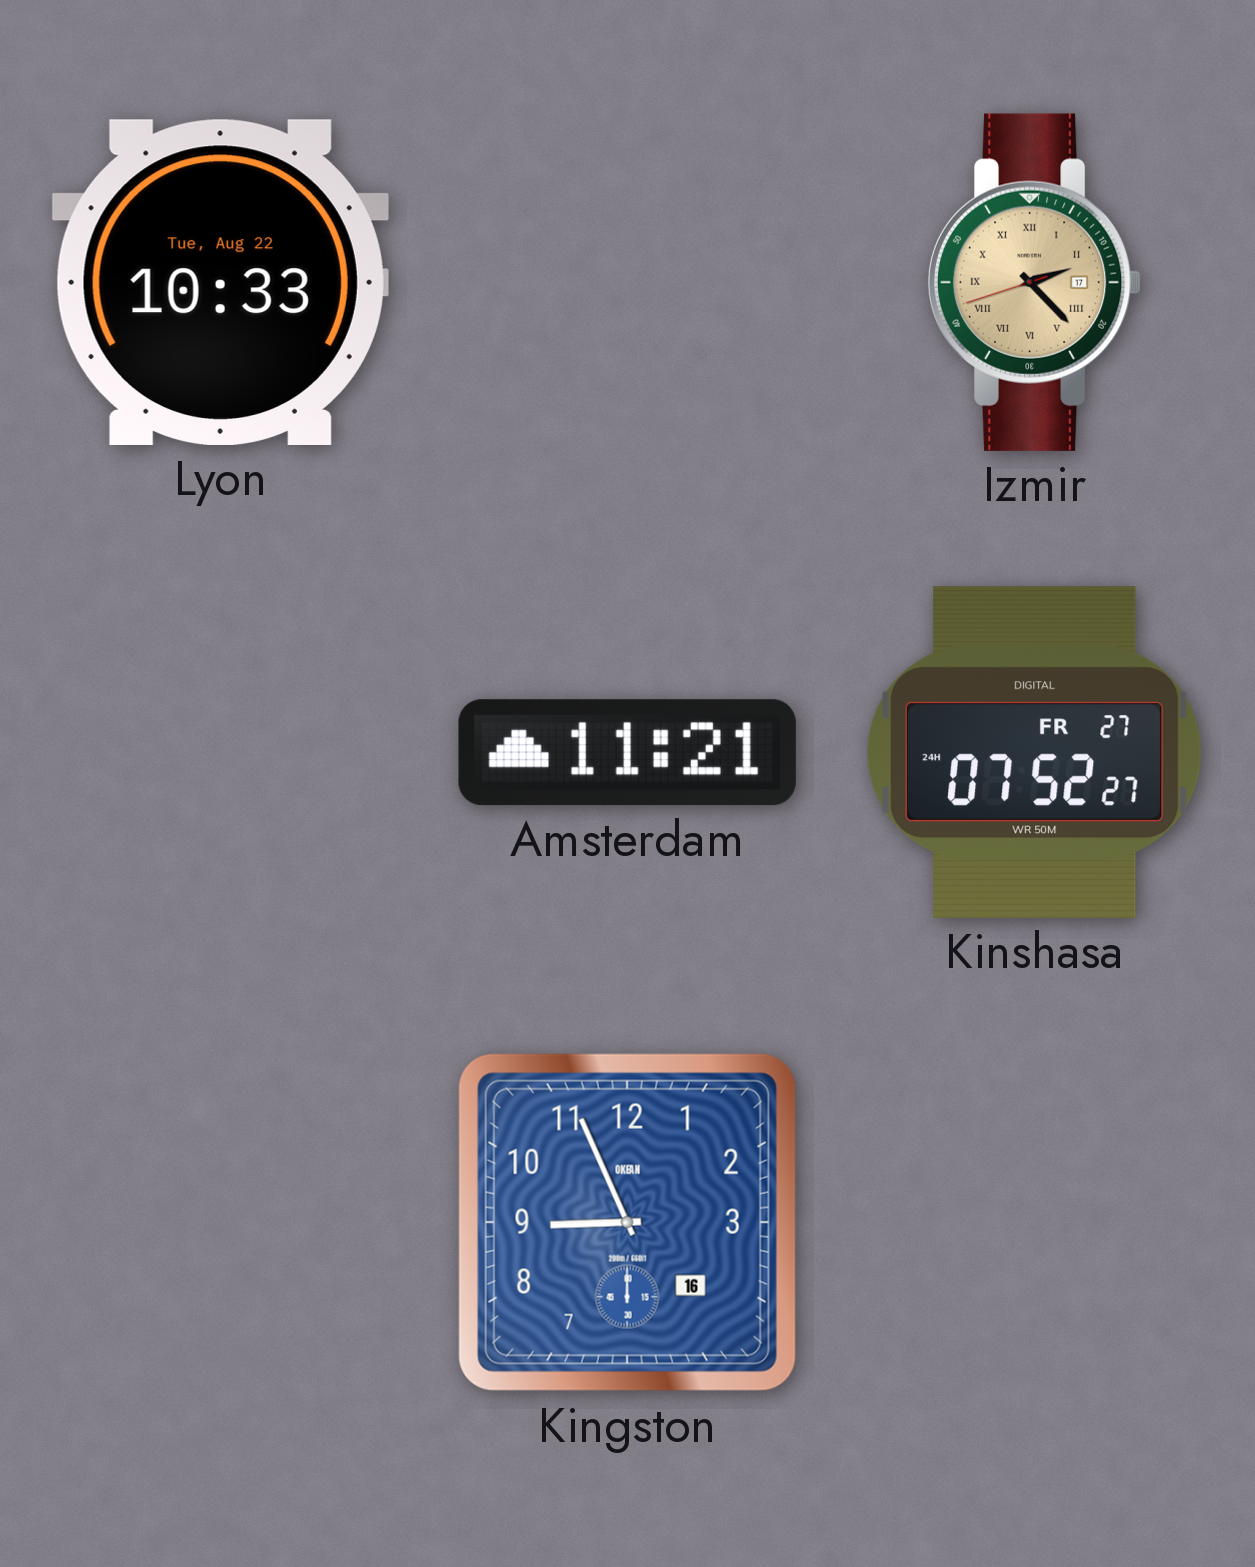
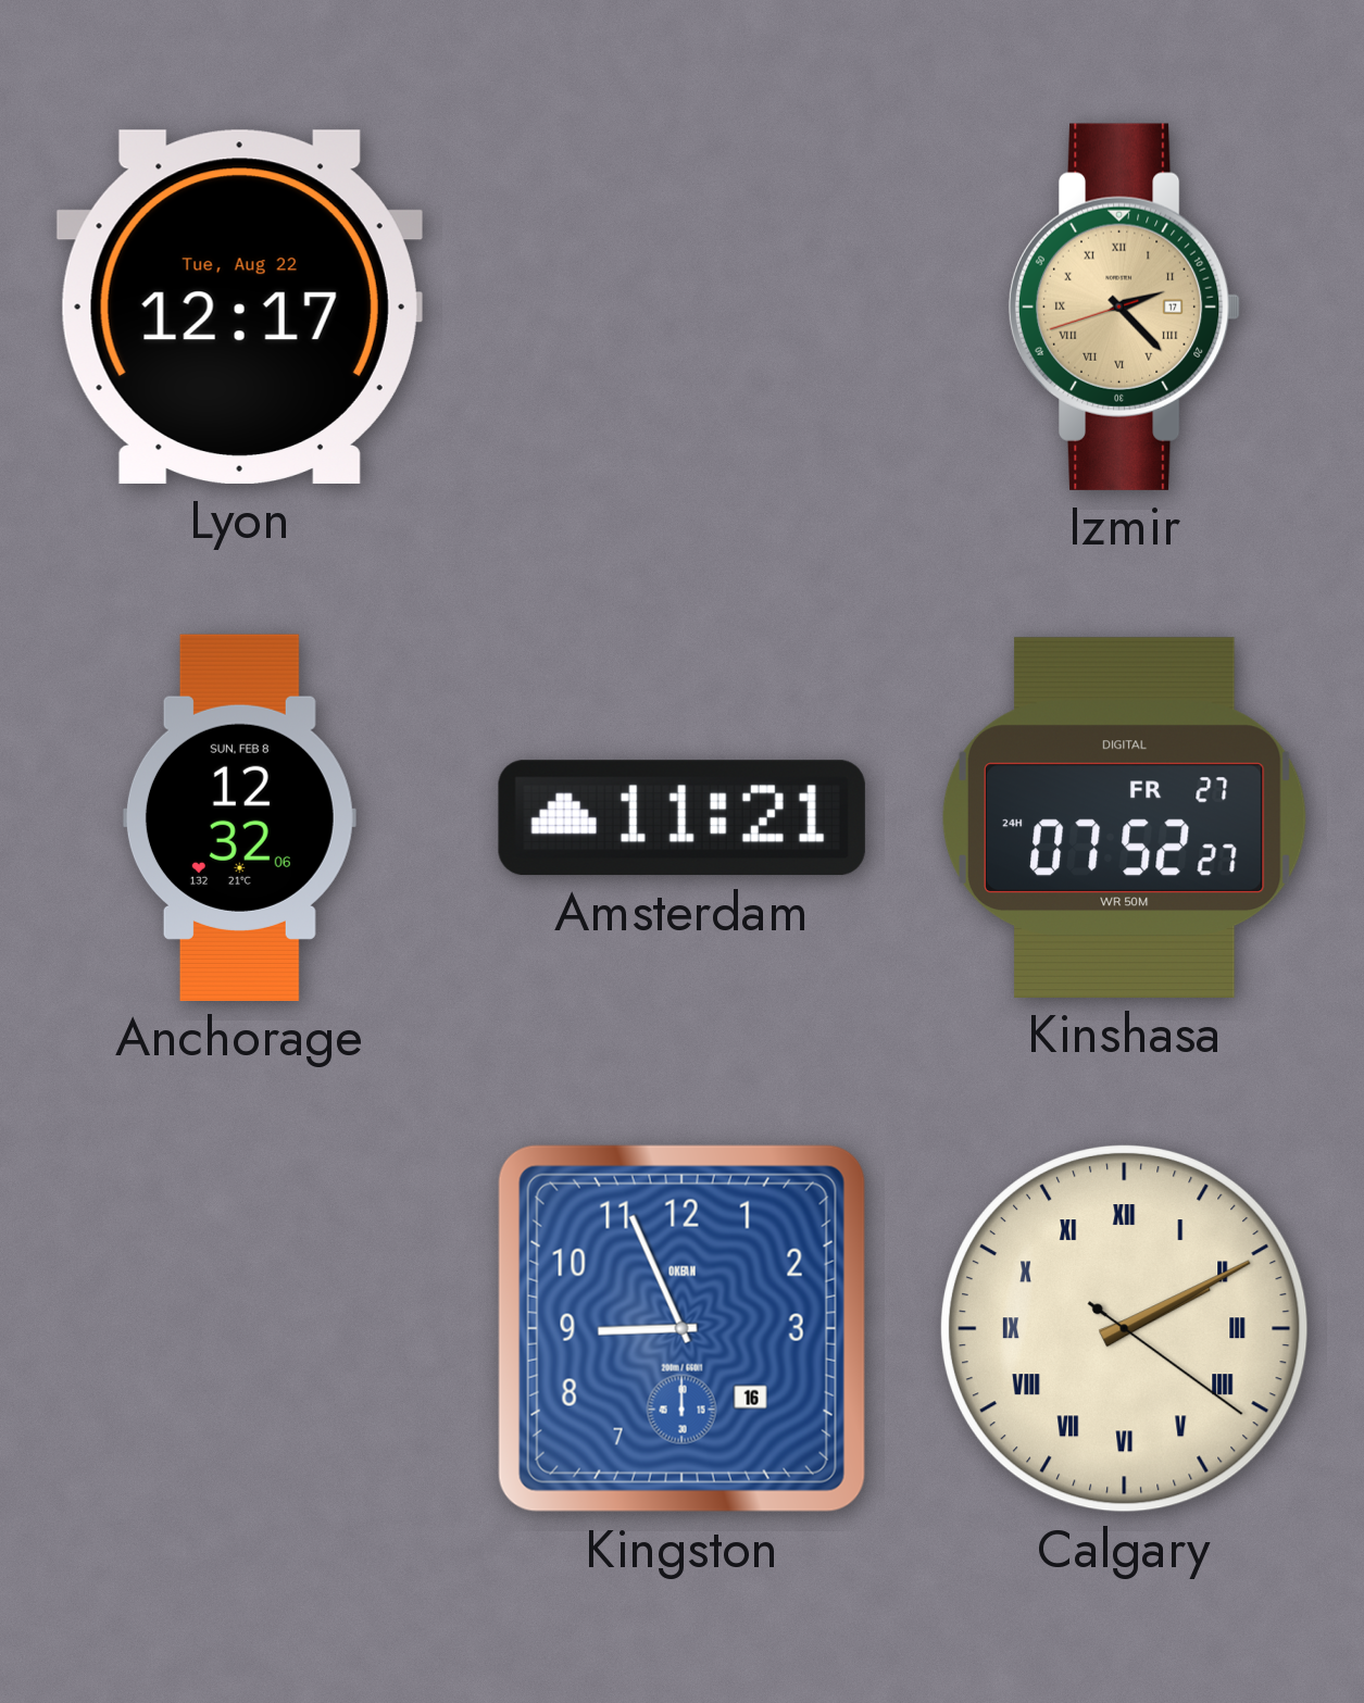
Lyon: 10:33 -> 12:17 (239, 306)
Anchorage: none -> 12:32 (239, 817)
Calgary: none -> 2:10 (1125, 1329)
